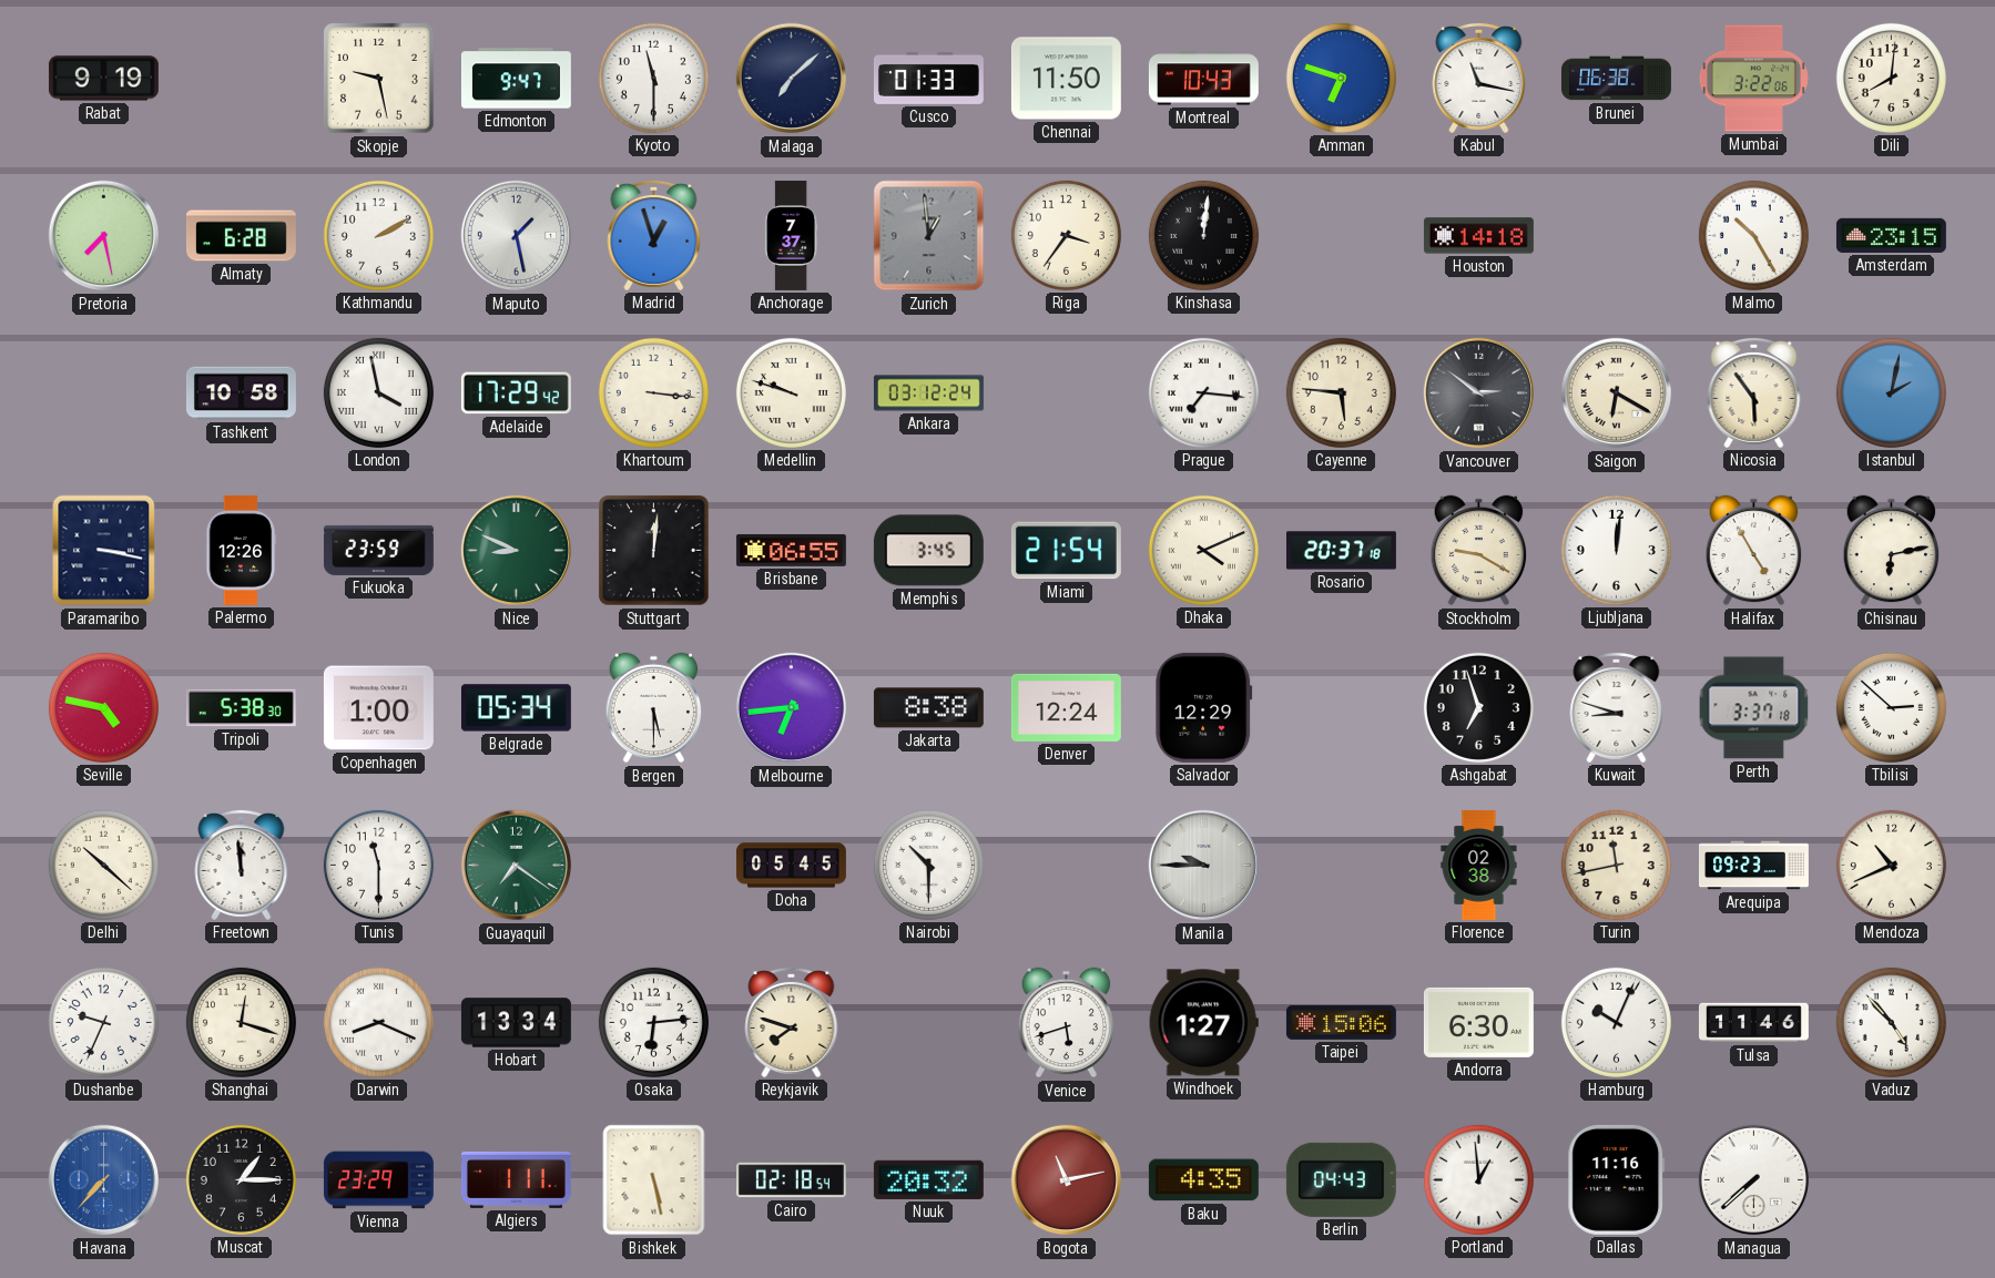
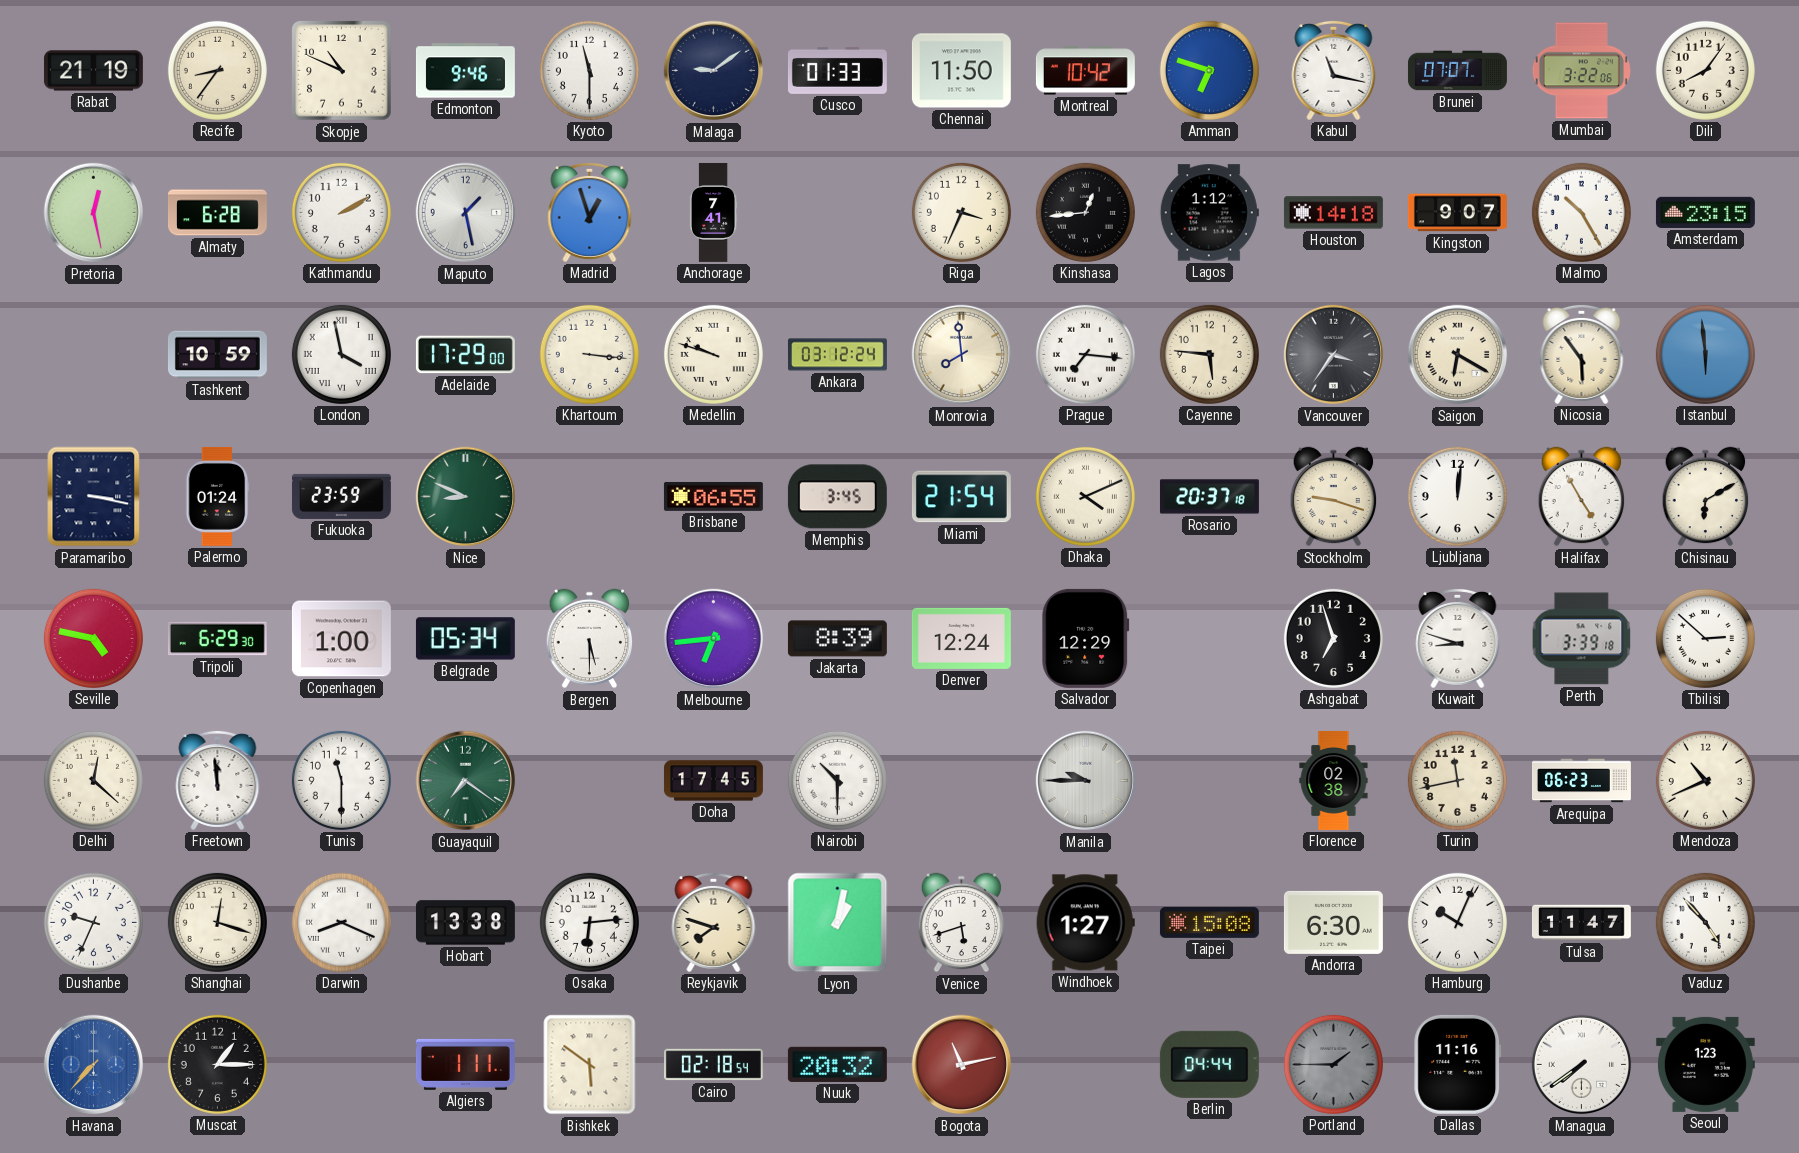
Rabat: 9:19 -> 21:19 (93, 71)
Recife: none -> 8:36 (217, 70)
Skopje: 9:28 -> 10:49 (342, 71)
Edmonton: 9:47 -> 9:46 (465, 71)
Malaga: 7:08 -> 9:09 (714, 71)
Montreal: 10:43 -> 10:42 (1085, 71)
Brunei: 06:38 -> 07:07 (1457, 71)
Dili: 8:01 -> 8:06 (1705, 70)
Pretoria: 7:28 -> 12:28 (94, 213)
Anchorage: 7:37 -> 7:41 (713, 213)
Zurich: 12:59 -> none (929, 236)
Riga: 3:36 -> 3:34 (961, 212)
Kinshasa: 12:01 -> 12:44 (1085, 212)
Lagos: none -> 1:12 (1209, 213)
Kingston: none -> 9:07 (1457, 213)
Tashkent: 10:58 -> 10:59 (217, 355)
Adelaide: 17:29:42 -> 17:29:00 (465, 355)
Monrovia: none -> 7:59 (962, 355)
Vancouver: 2:51 -> 3:36 (1334, 355)
Istanbul: 2:02 -> 5:59 (1705, 354)
Palermo: 12:26 -> 01:24 (217, 496)
Stuttgart: 12:01 -> none (654, 551)
Stockholm: 9:20 -> 9:18 (1334, 497)
Chisinau: 6:13 -> 6:10 (1706, 497)
Tripoli: 5:38 -> 6:29 (217, 639)
Jakarta: 8:38 -> 8:39 (837, 639)
Perth: 3:37 -> 3:39 (1582, 639)
Delhi: 10:22 -> 12:22 (93, 780)
Doha: 05:45 -> 17:45 (713, 781)
Arequipa: 09:23 -> 06:23 (1582, 781)
Hobart: 13:34 -> 13:38 (465, 923)
Lyon: none -> 1:02 (838, 923)
Taipei: 15:06 -> 15:08 (1209, 922)
Tulsa: 11:46 -> 11:47 (1581, 923)
Vienna: 23:29 -> none (378, 1180)
Bishkek: 5:28 -> 5:51 (590, 1065)
Baku: 4:35 -> none (1203, 1180)
Berlin: 04:43 -> 04:44 (1209, 1064)
Portland: 12:59 -> 1:45 (1333, 1064)
Portland dial: white -> grey (1333, 1064)
Managua: 7:38 -> 7:39 (1582, 1065)
Seoul: none -> 1:23 (1705, 1064)
